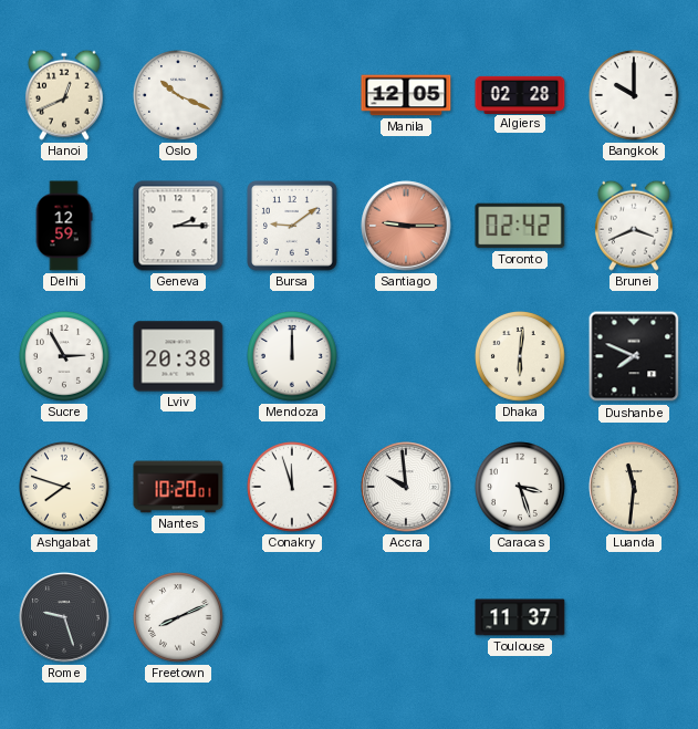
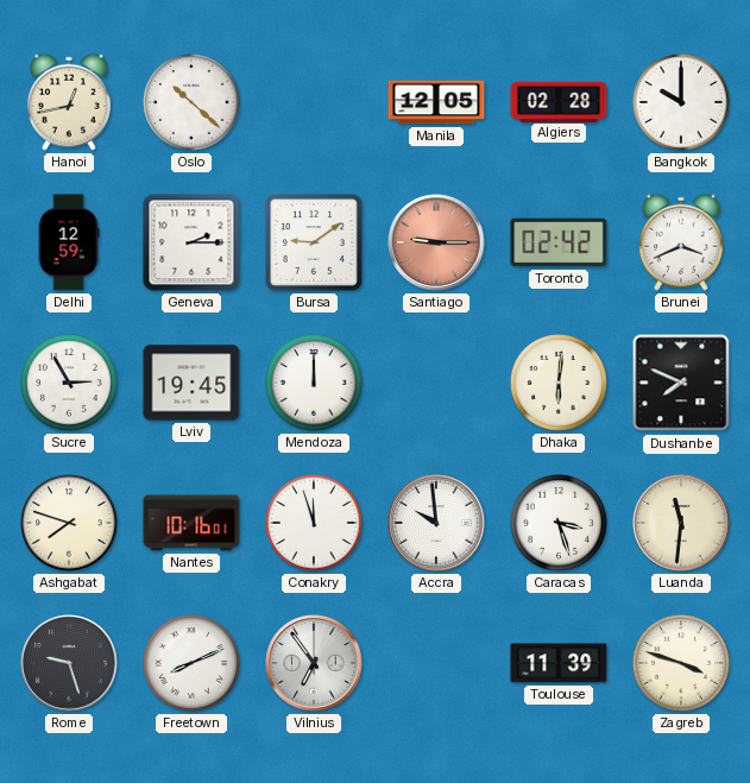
Hanoi: 12:41 -> 12:43 (69, 102)
Oslo: 10:19 -> 10:22 (193, 103)
Lviv: 20:38 -> 19:45 (191, 383)
Nantes: 10:20 -> 10:16 (191, 523)
Vilnius: none -> 6:54 (314, 663)
Toulouse: 11:37 -> 11:39 (559, 663)
Zagreb: none -> 3:48 (682, 664)
